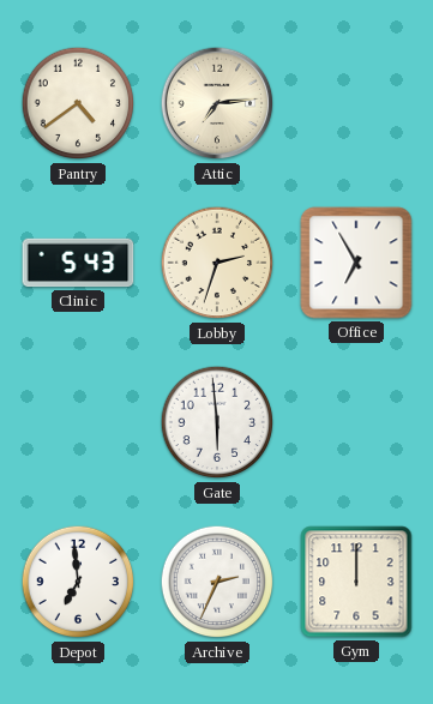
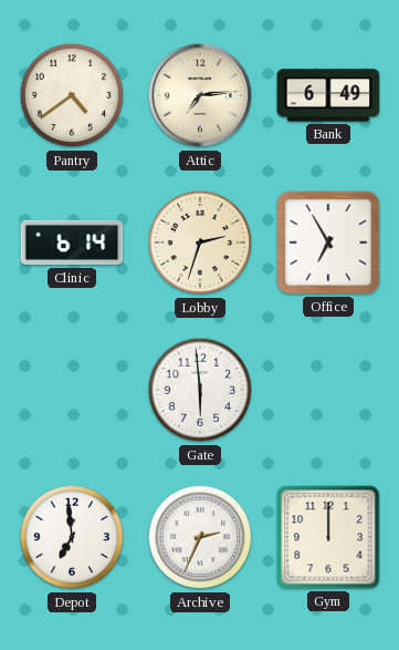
Bank: none -> 6:49 (328, 95)
Clinic: 5:43 -> 6:14 (72, 243)
